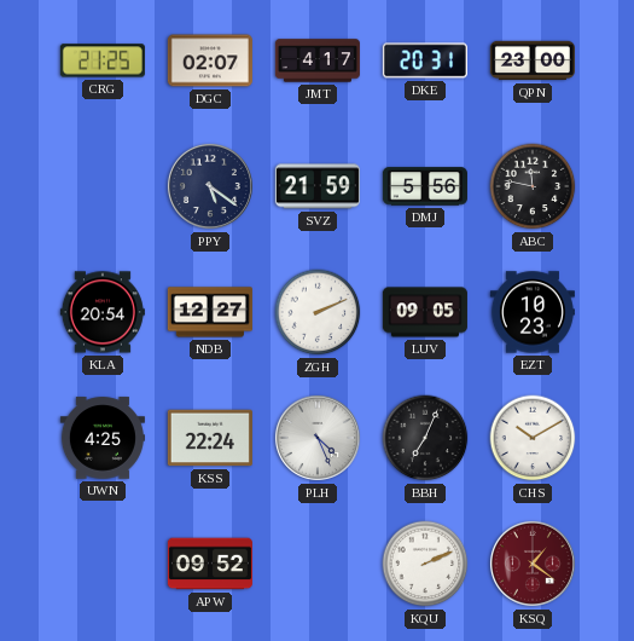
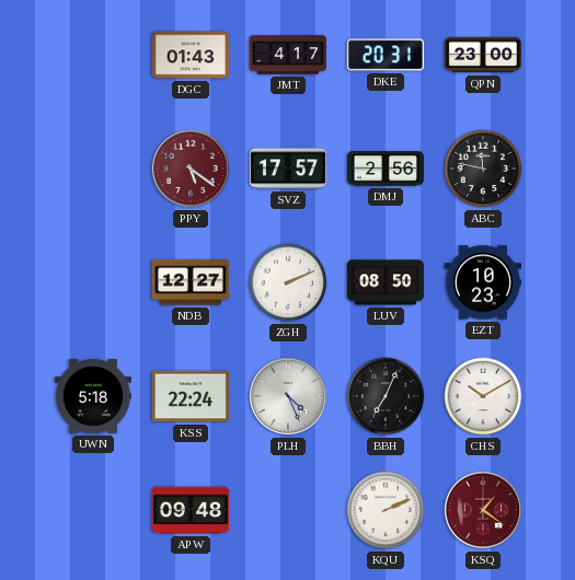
CRG: 21:25 -> none (103, 60)
DGC: 02:07 -> 01:43 (191, 55)
PPY dial: navy -> burgundy (191, 169)
SVZ: 21:59 -> 17:57 (288, 169)
DMJ: 5:56 -> 2:56 (386, 169)
KLA: 20:54 -> none (103, 312)
LUV: 09:05 -> 08:50 (386, 282)
UWN: 4:25 -> 5:18 (93, 396)
APW: 09:52 -> 09:48 (191, 510)
